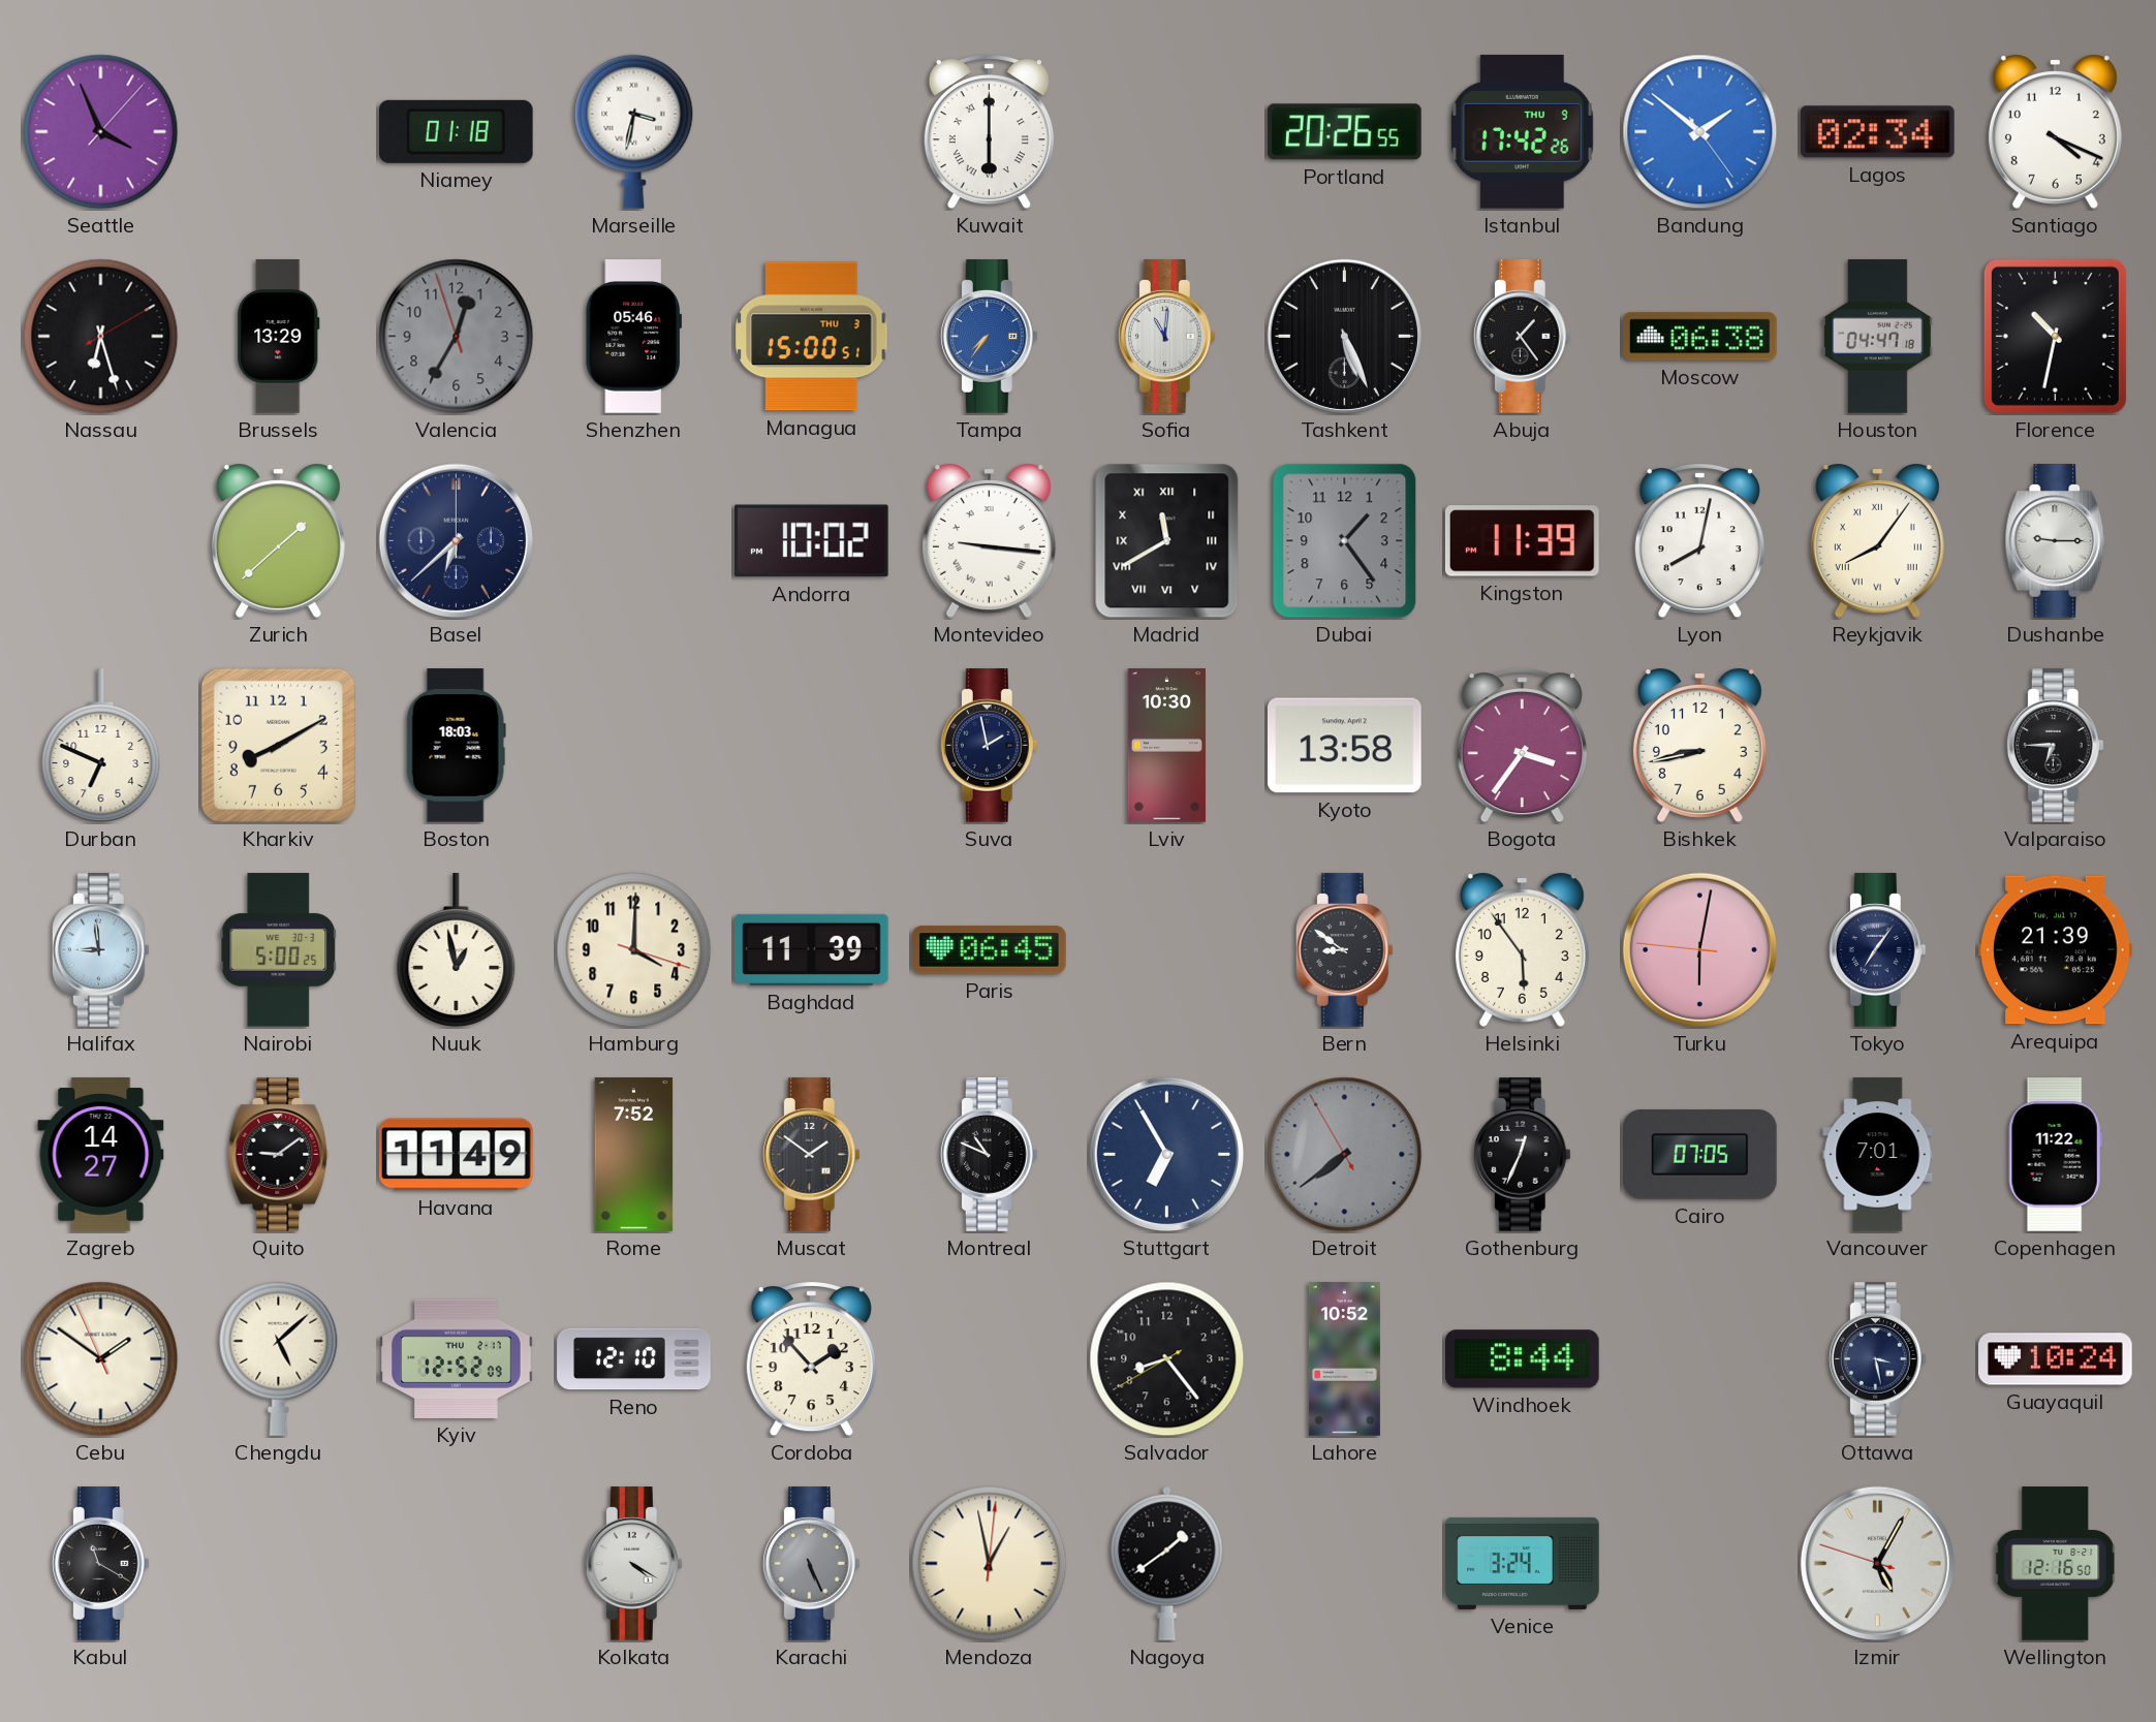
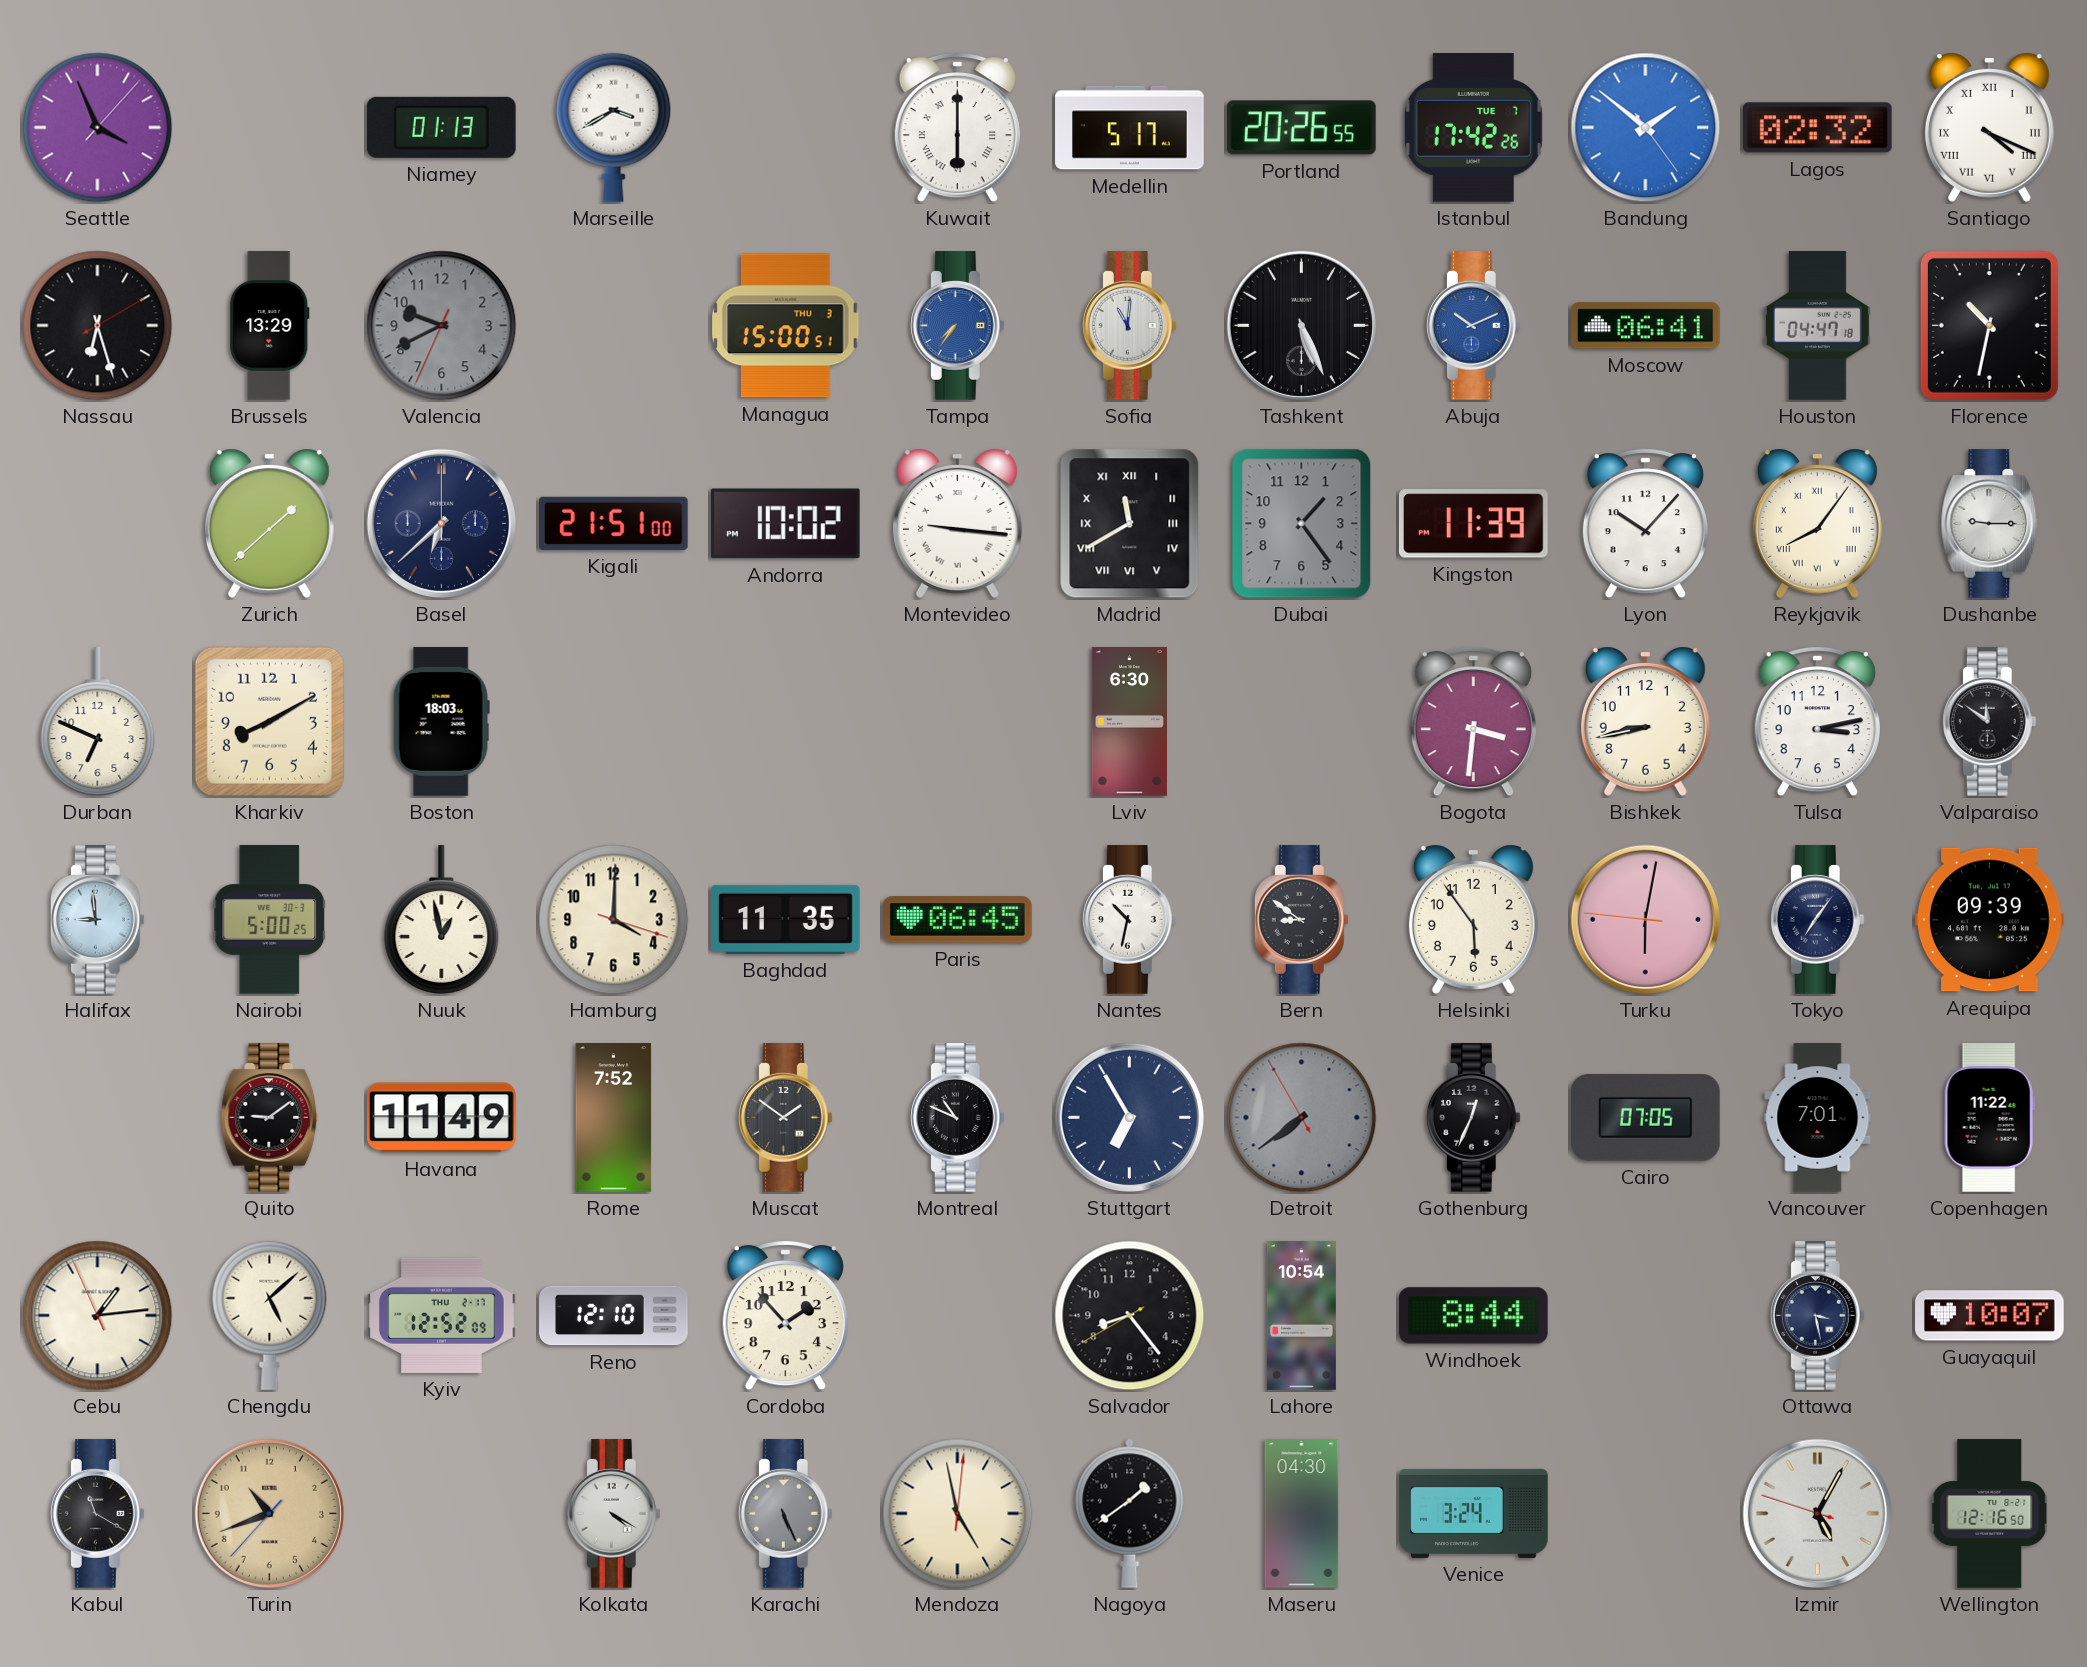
Niamey: 01:18 -> 01:13 (441, 127)
Marseille: 3:32 -> 3:40 (614, 127)
Medellin: none -> 5:17 (1130, 128)
Istanbul date: THU 9 -> TUE 7 (1473, 128)
Lagos: 02:34 -> 02:32 (1817, 128)
Santiago numerals: Arabic -> Roman (1989, 127)
Valencia: 12:34 -> 9:40 (442, 326)
Shenzhen: 05:46 -> none (633, 337)
Abuja: 1:24 -> 10:11 (1473, 326)
Abuja dial: black -> blue (1473, 326)
Moscow: 06:38 -> 06:41 (1646, 326)
Kigali: none -> 21:51 (614, 523)
Lyon: 8:02 -> 10:07 (1645, 524)
Suva: 1:58 -> none (989, 746)
Lviv: 10:30 -> 6:30 (1129, 722)
Kyoto: 13:58 -> none (1345, 746)
Bogota: 3:36 -> 3:31 (1473, 722)
Tulsa: none -> 3:13 (1817, 722)
Valparaiso: 6:45 -> 11:51 (1989, 722)
Baghdad: 11:39 -> 11:35 (786, 919)
Nantes: none -> 10:32 (1129, 920)
Arequipa: 21:39 -> 09:39 (1990, 920)
Zagreb: 14:27 -> none (101, 1155)
Cebu: 1:50 -> 1:13 (98, 1316)
Lahore: 10:52 -> 10:54 (1301, 1316)
Guayaquil: 10:24 -> 10:07 (1990, 1316)
Turin: none -> 10:41 (269, 1513)
Mendoza: 12:58 -> 4:58 (958, 1514)
Maseru: none -> 04:30 (1302, 1514)
